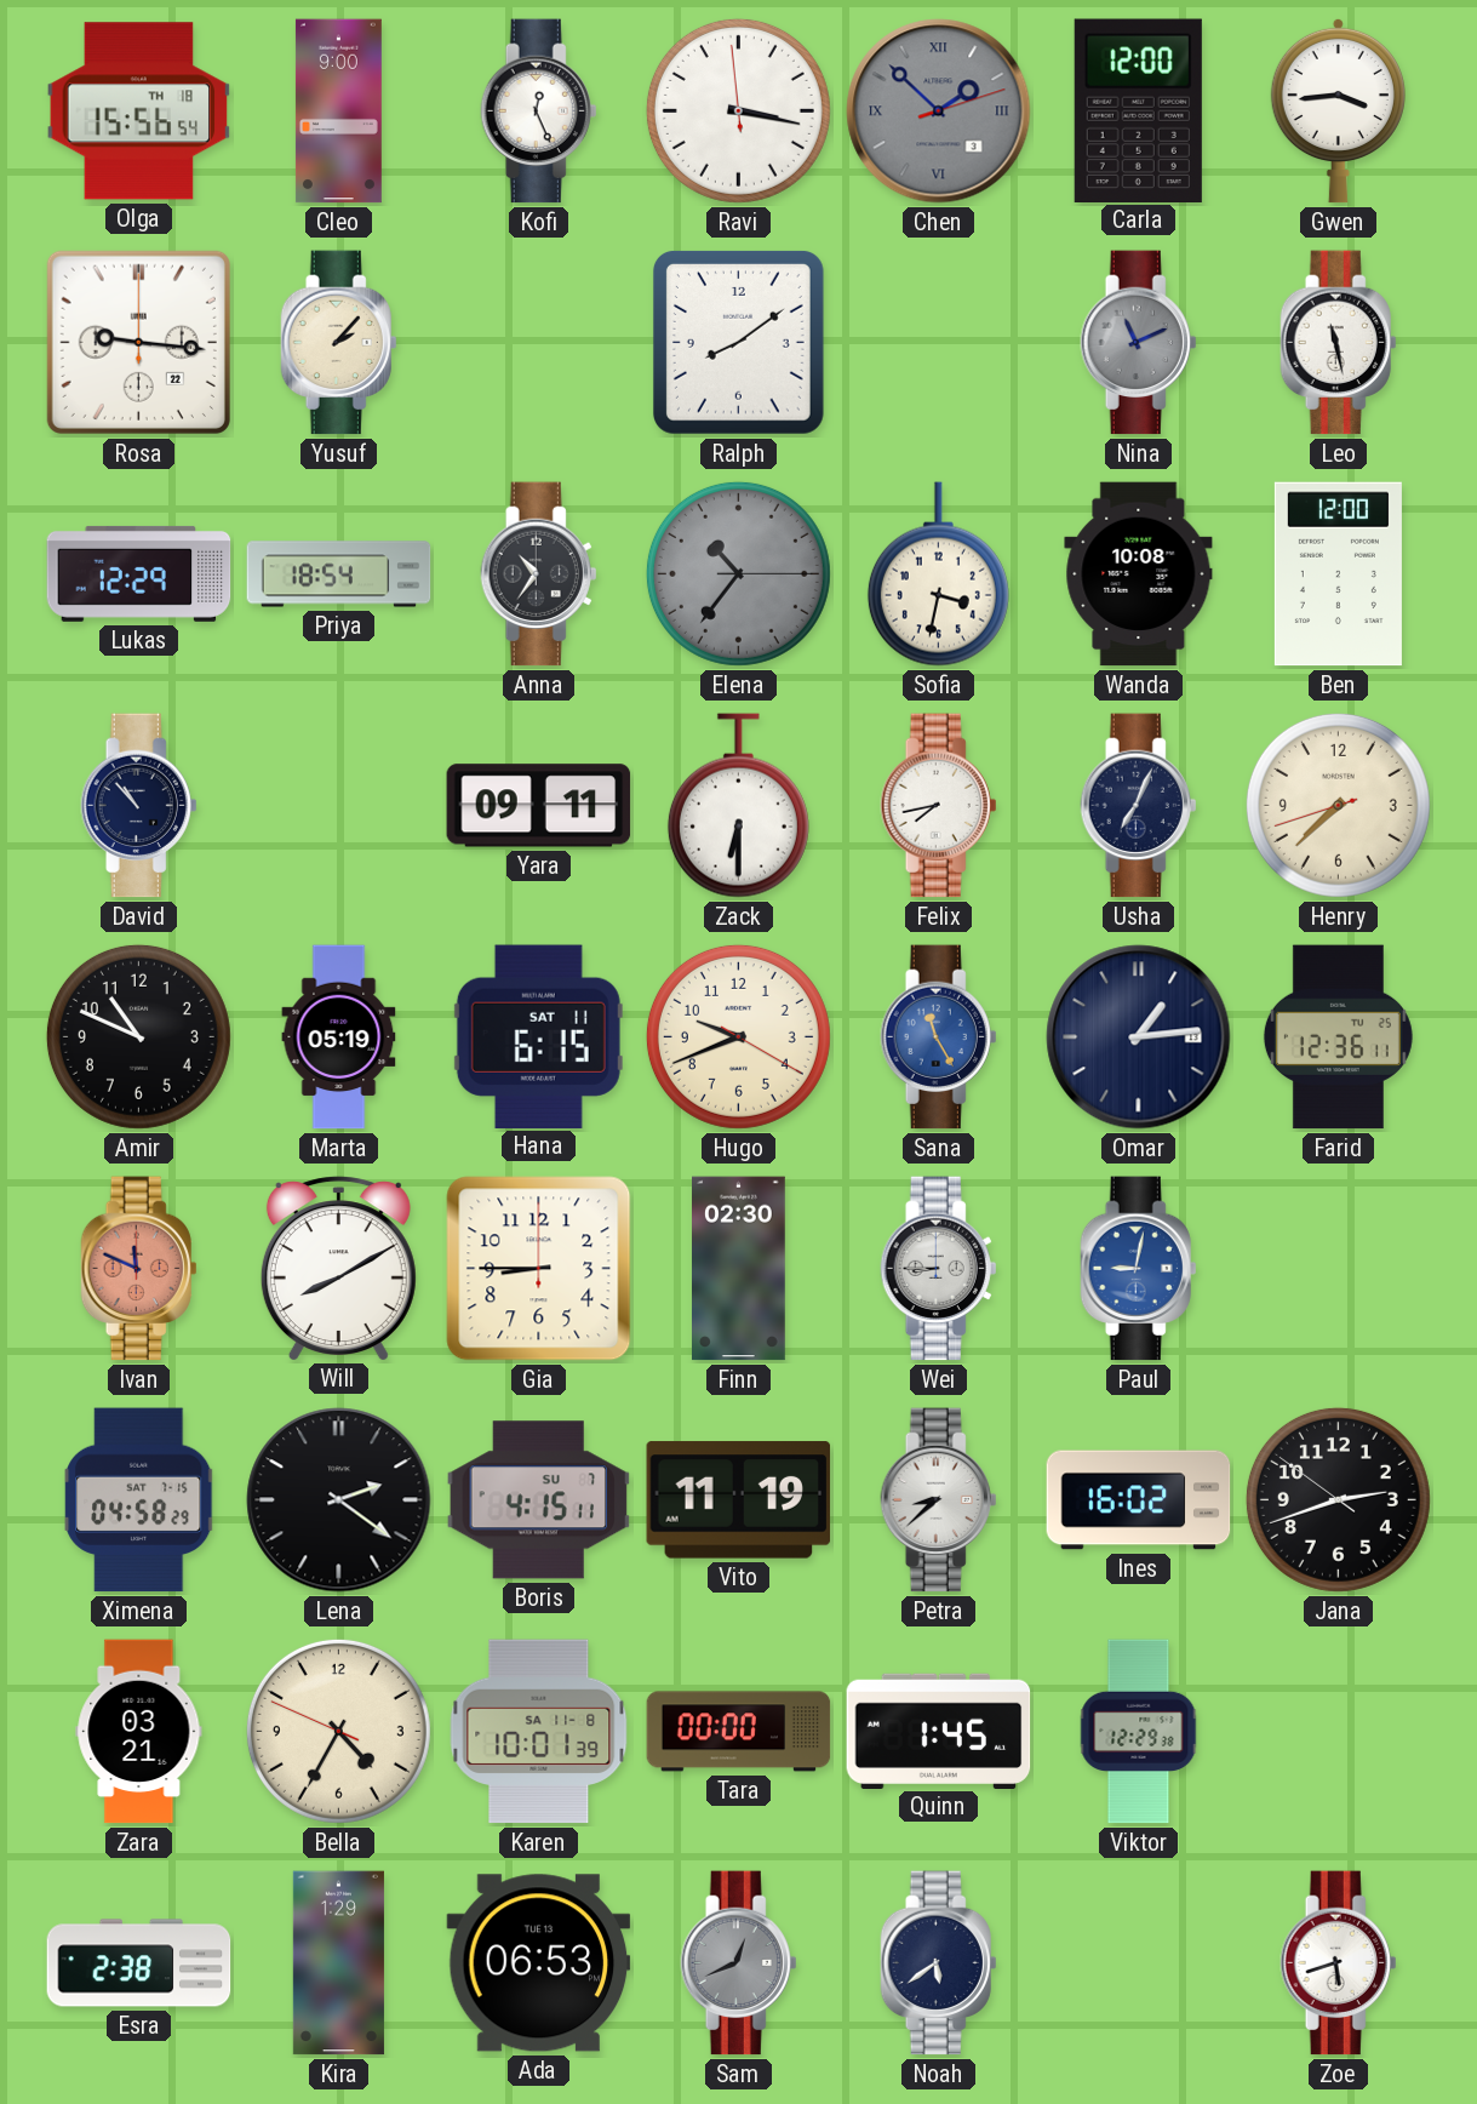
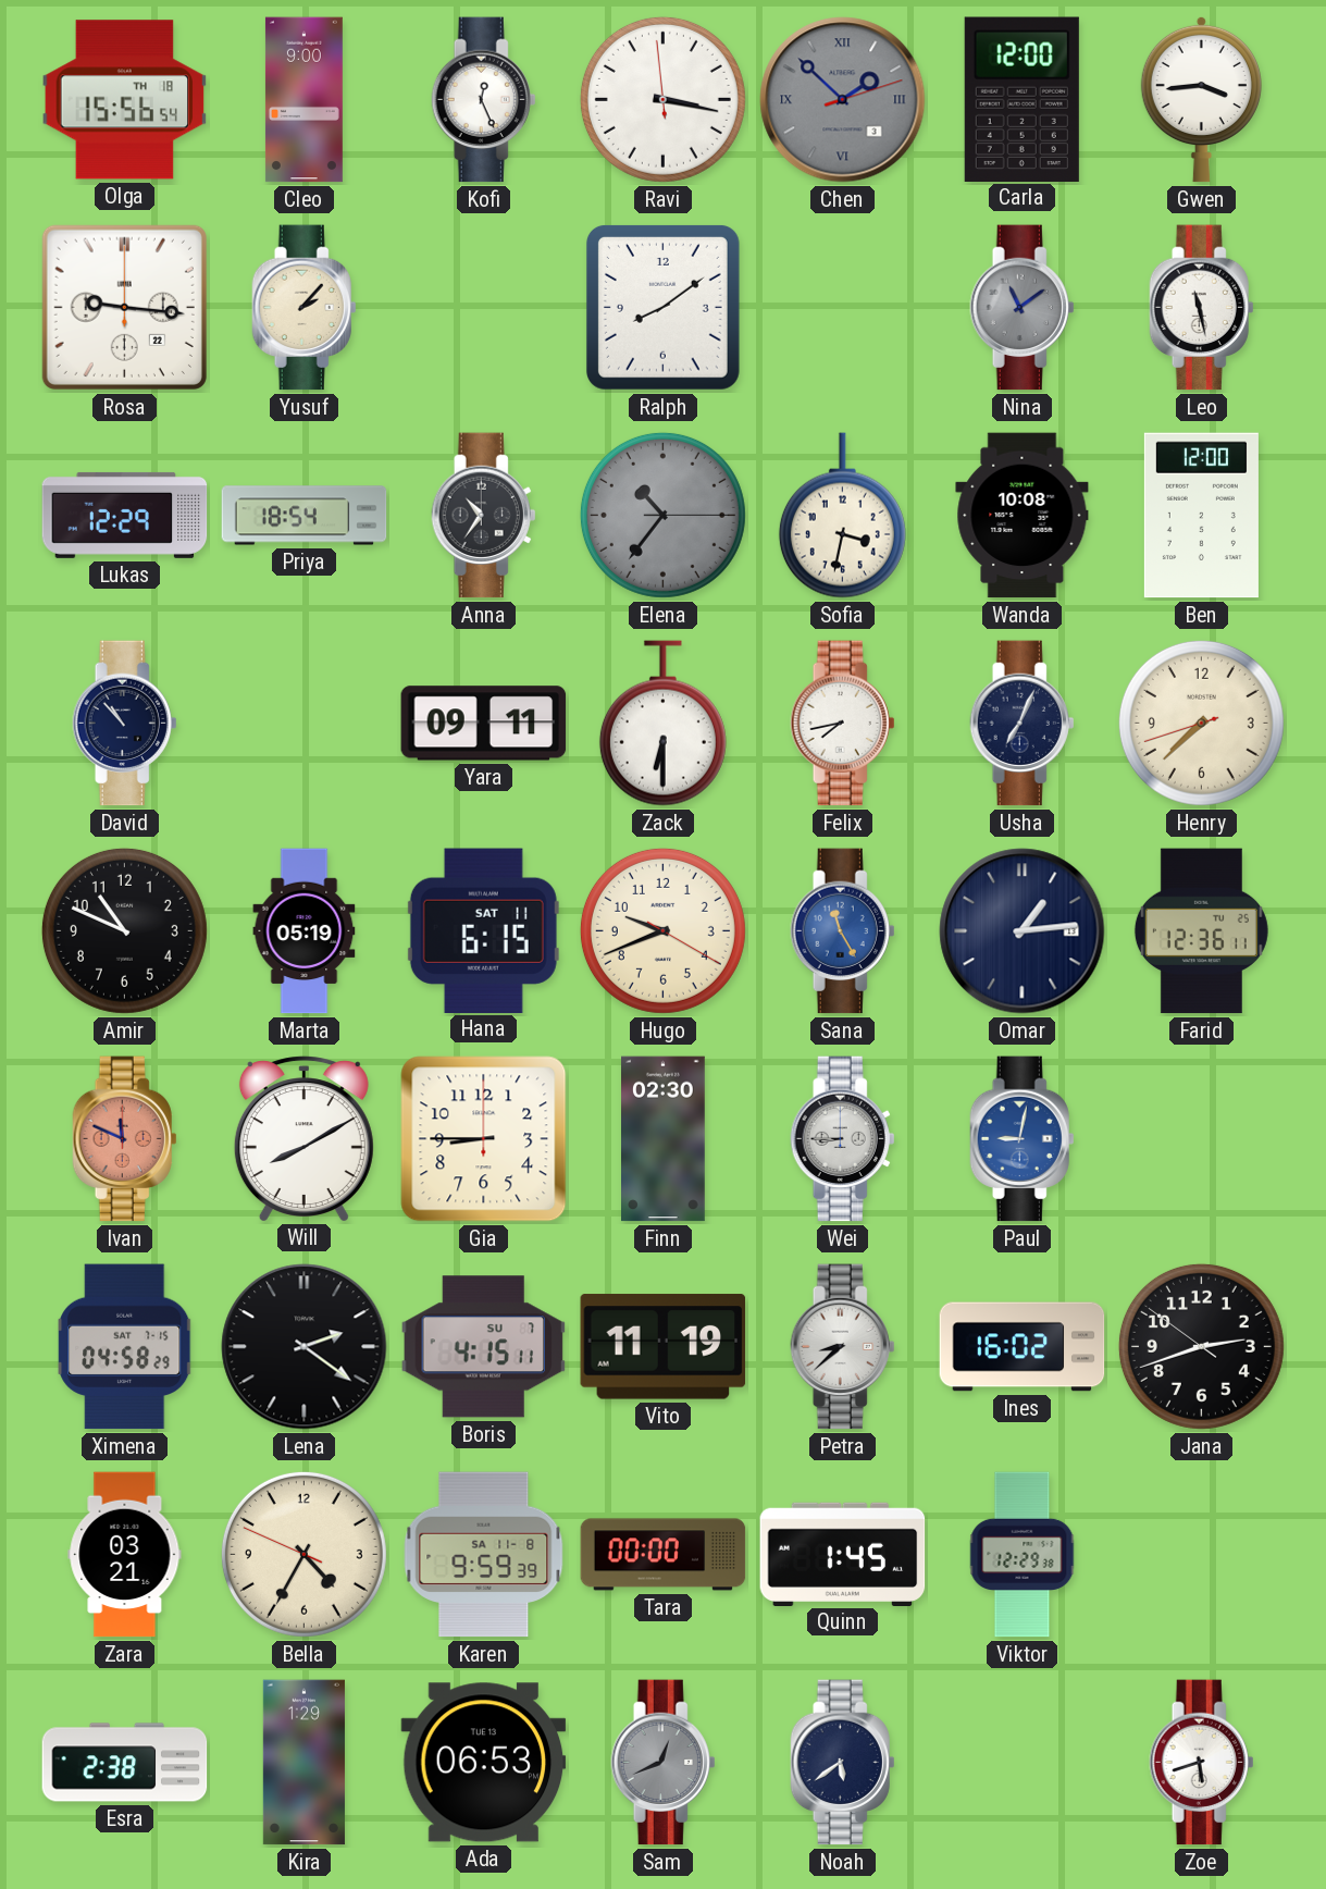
Nina: 11:11 -> 11:09 (1023, 308)
Karen: 10:01 -> 9:59 (484, 1555)
